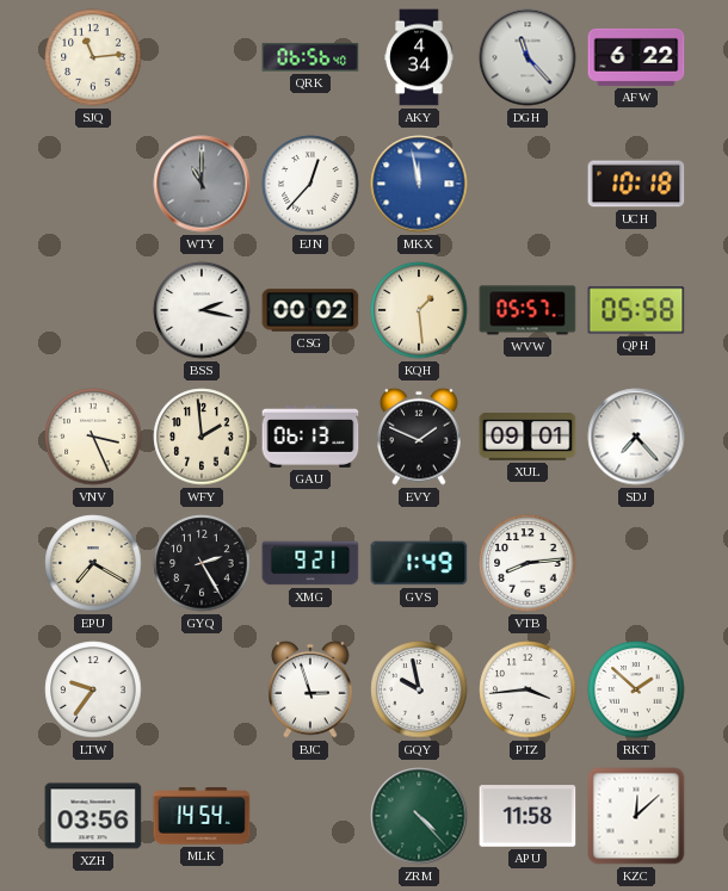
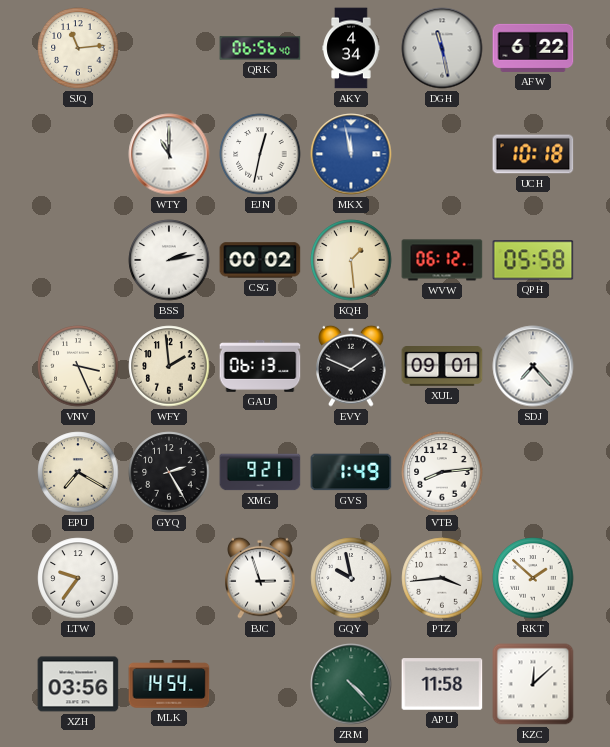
DGH: 11:23 -> 11:28 (442, 48)
WTY dial: grey -> white (169, 154)
EJN: 12:37 -> 12:32 (260, 154)
BSS: 2:17 -> 2:13 (169, 260)
WVW: 05:57 -> 06:12 (442, 260)
